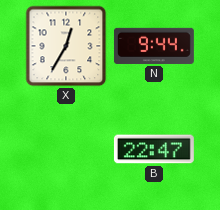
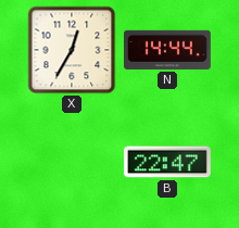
N: 9:44 -> 14:44 (167, 50)
